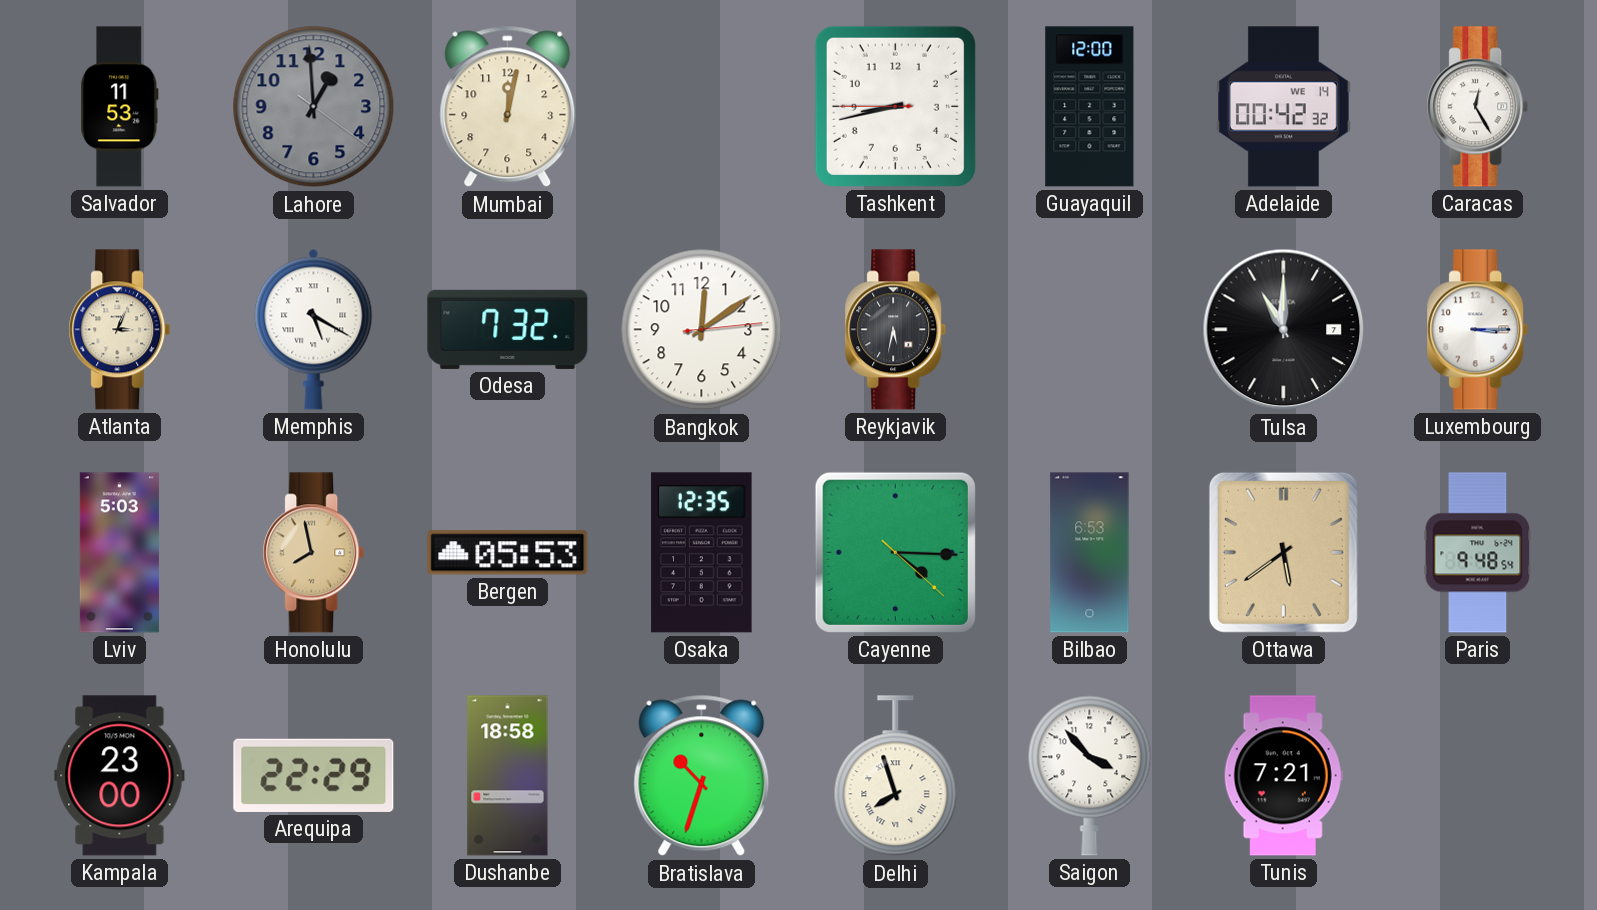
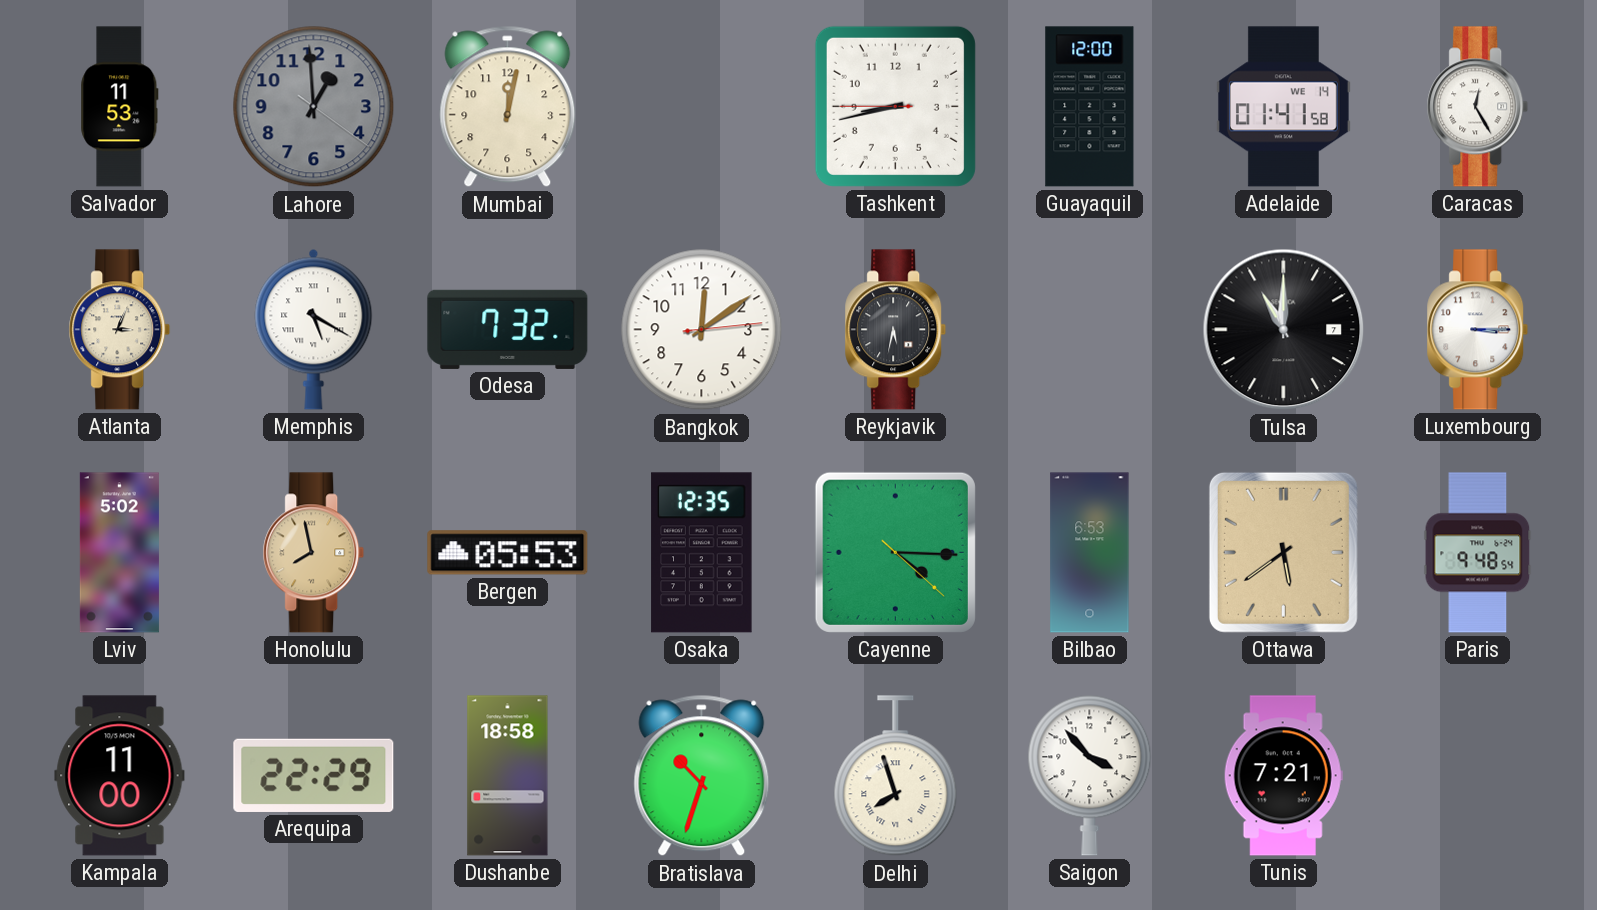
Adelaide: 00:42 -> 01:41 (1283, 107)
Lviv: 5:03 -> 5:02 (119, 553)
Kampala: 23:00 -> 11:00 (120, 776)
